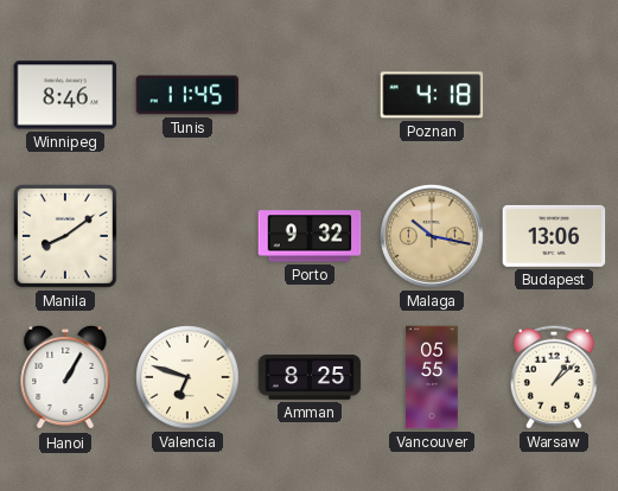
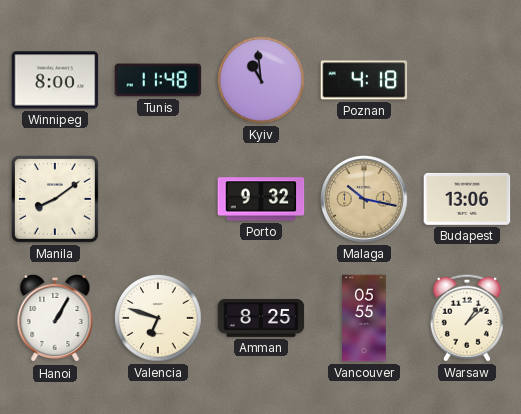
Winnipeg: 8:46 -> 8:00 (55, 80)
Tunis: 11:45 -> 11:48 (158, 80)
Kyiv: none -> 10:59 (261, 80)
